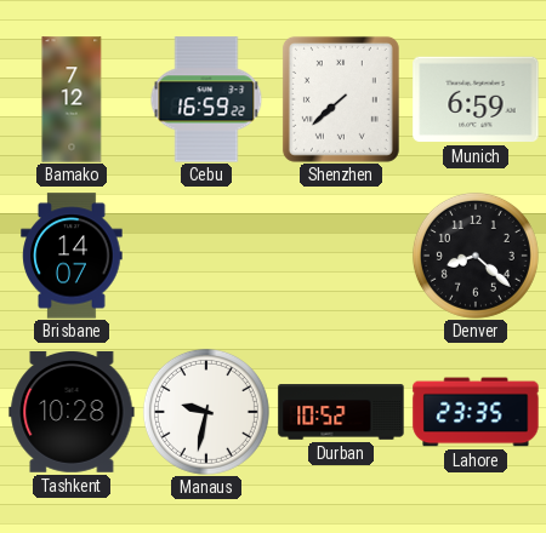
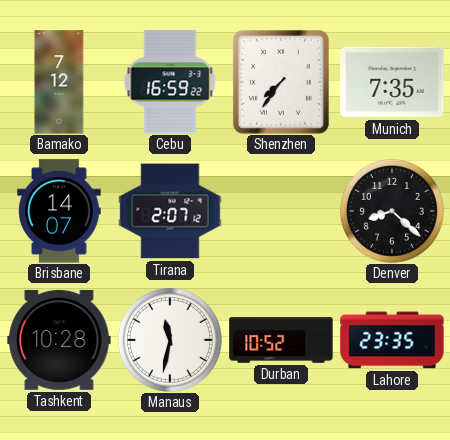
Shenzhen: 7:38 -> 7:36 (281, 82)
Munich: 6:59 -> 7:35 (392, 82)
Tirana: none -> 2:07 (170, 211)
Manaus: 9:32 -> 11:32 (170, 340)
